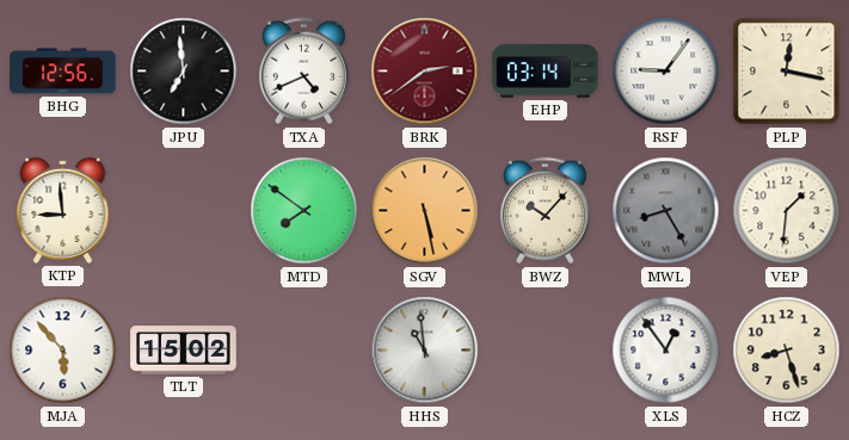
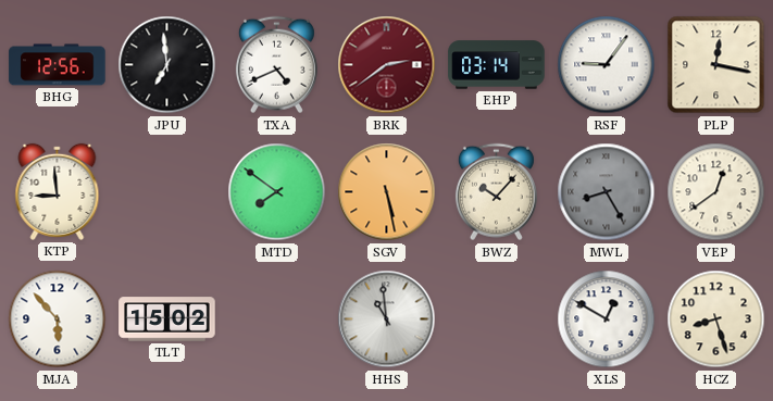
VEP: 1:31 -> 12:39 (716, 192)
XLS: 12:54 -> 12:50 (607, 319)
